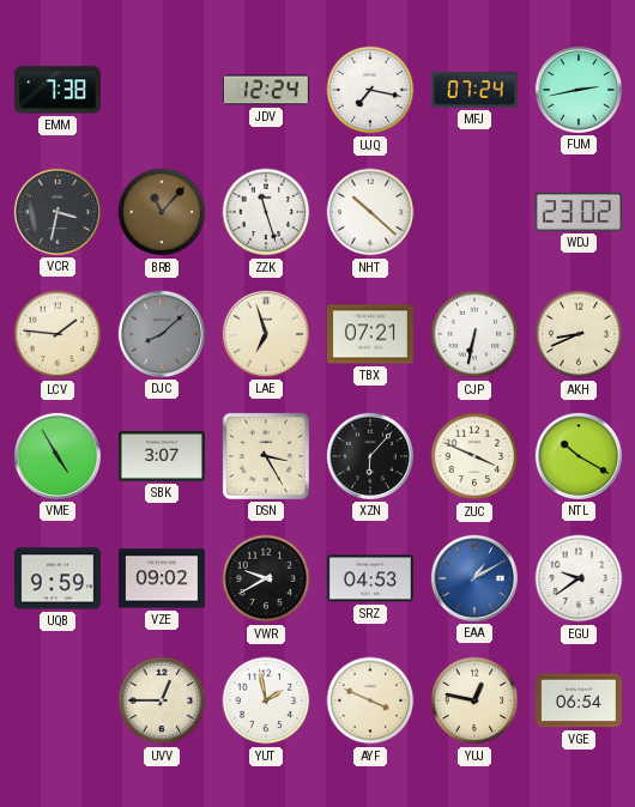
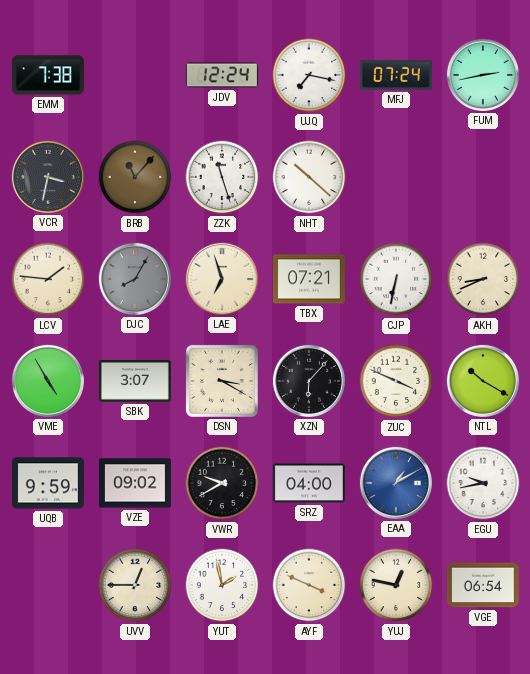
WDJ: 23:02 -> none (579, 212)
DJC: 8:08 -> 8:05 (135, 279)
DSN: 3:25 -> 3:20 (222, 381)
SRZ: 04:53 -> 04:00 (309, 483)
EGU: 9:39 -> 9:43 (483, 483)
